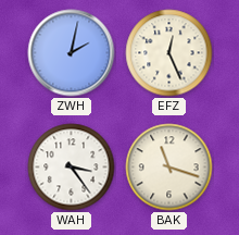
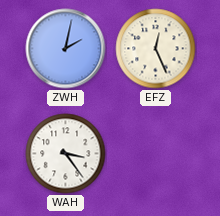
BAK: 11:18 -> none (169, 168)
